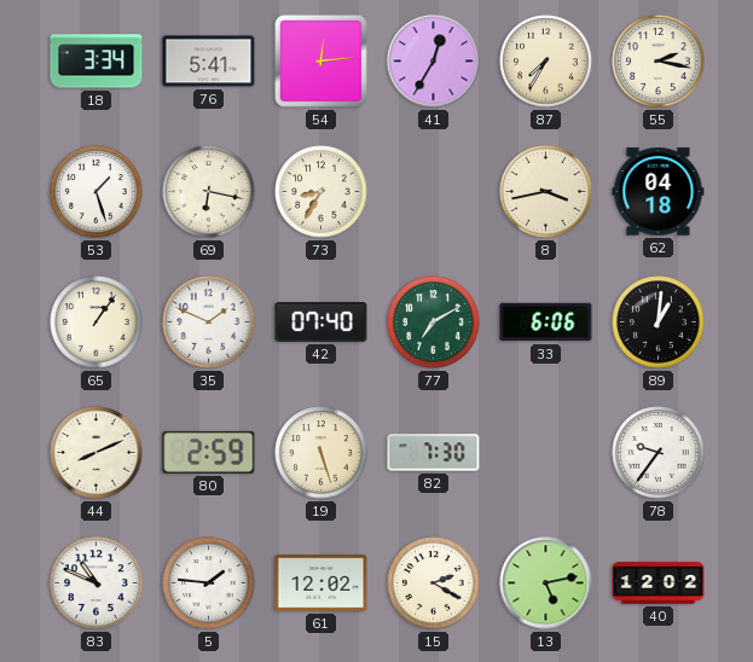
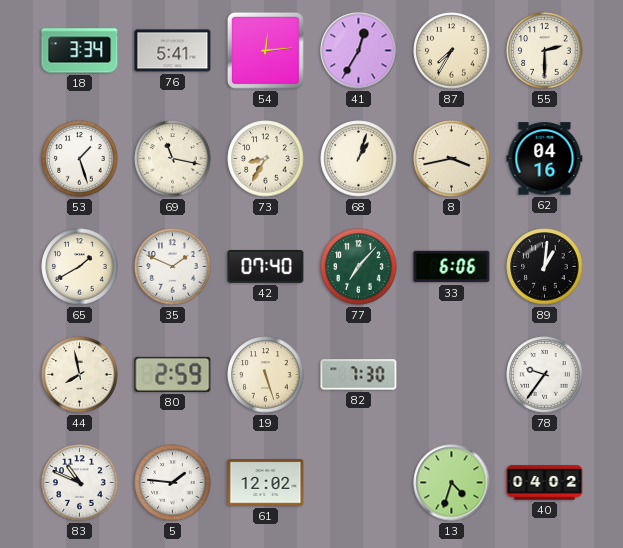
55: 2:17 -> 2:30 (545, 51)
69: 6:17 -> 11:17 (173, 159)
68: none -> 1:03 (359, 159)
62: 04:18 -> 04:16 (545, 159)
65: 1:06 -> 1:40 (80, 267)
77: 7:10 -> 7:07 (359, 267)
44: 8:11 -> 7:58 (80, 375)
15: 2:20 -> none (434, 583)
13: 5:13 -> 4:33 (452, 483)
40: 12:02 -> 04:02 (545, 483)
